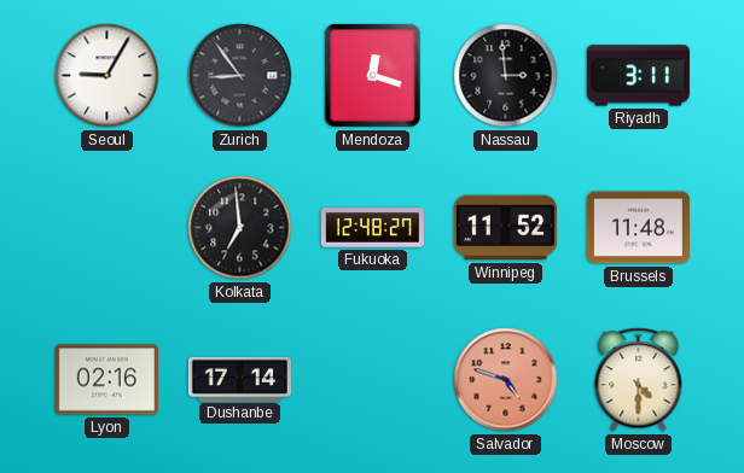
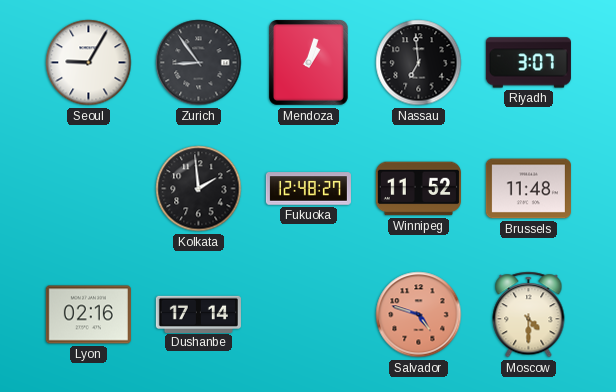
Mendoza: 12:18 -> 1:03 (308, 63)
Nassau: 2:59 -> 6:59 (419, 63)
Riyadh: 3:11 -> 3:07 (528, 63)
Kolkata: 6:59 -> 1:59 (199, 189)
